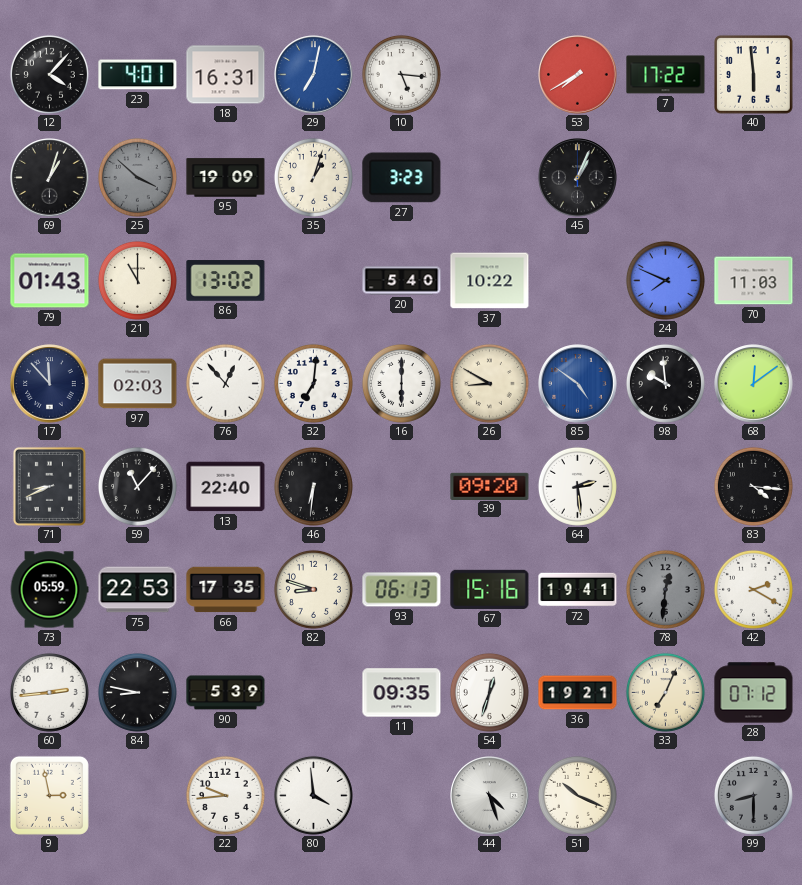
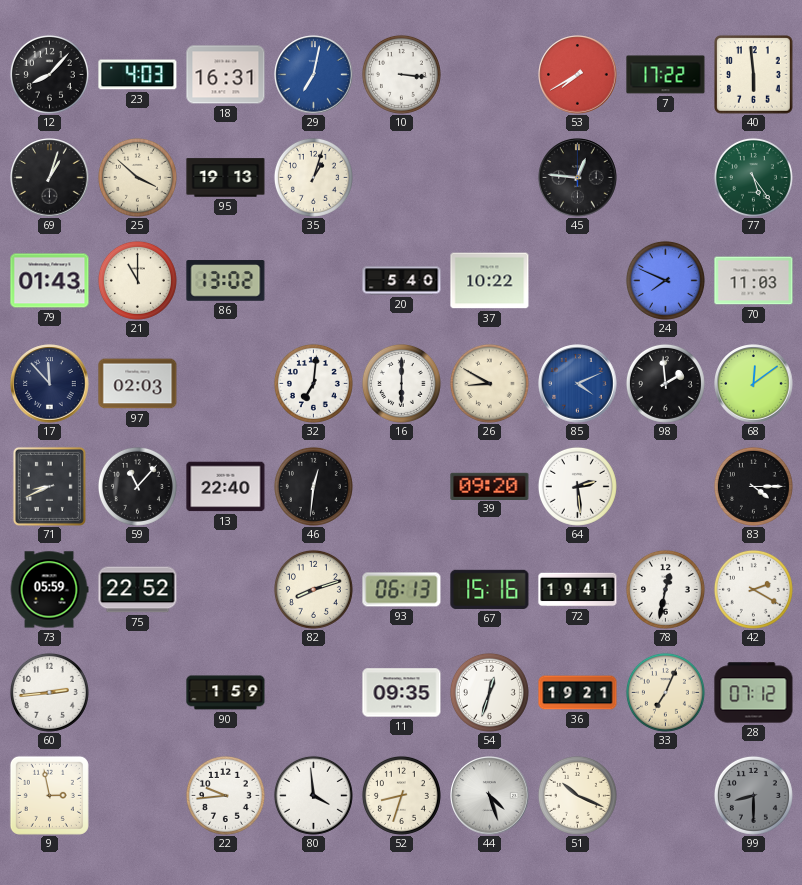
12: 4:07 -> 8:07 (49, 74)
23: 4:01 -> 4:03 (138, 75)
10: 5:16 -> 3:16 (401, 74)
25 dial: grey -> cream (137, 177)
95: 19:09 -> 19:13 (226, 178)
27: 3:23 -> none (402, 178)
45: 1:04 -> 12:46 (578, 178)
77: none -> 5:24 (753, 177)
76: 12:53 -> none (225, 383)
85: 4:51 -> 4:11 (578, 384)
98: 9:59 -> 1:59 (665, 383)
46: 6:31 -> 12:31 (313, 486)
83: 4:16 -> 4:15 (753, 486)
75: 22:53 -> 22:52 (138, 590)
66: 17:35 -> none (226, 590)
82: 8:48 -> 8:12 (313, 589)
78: 12:31 -> 12:32 (665, 589)
78 dial: grey -> white (665, 589)
84: 8:47 -> none (137, 692)
90: 5:39 -> 1:59 (226, 693)
52: none -> 8:33 (401, 795)
